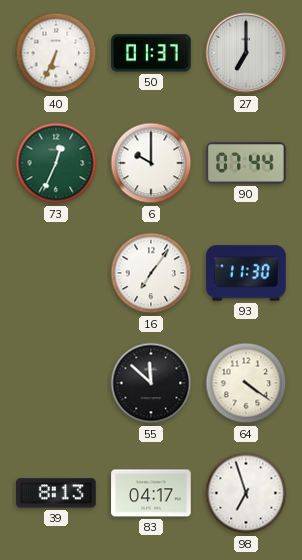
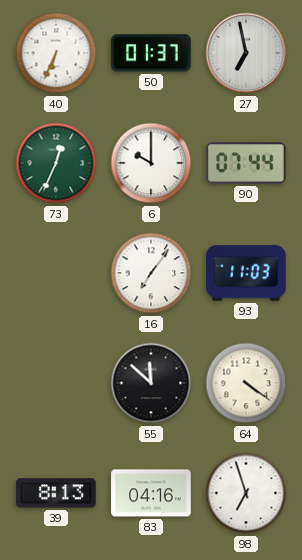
27: 7:00 -> 6:58 (246, 53)
93: 11:30 -> 11:03 (246, 273)
83: 04:17 -> 04:16 (151, 493)
